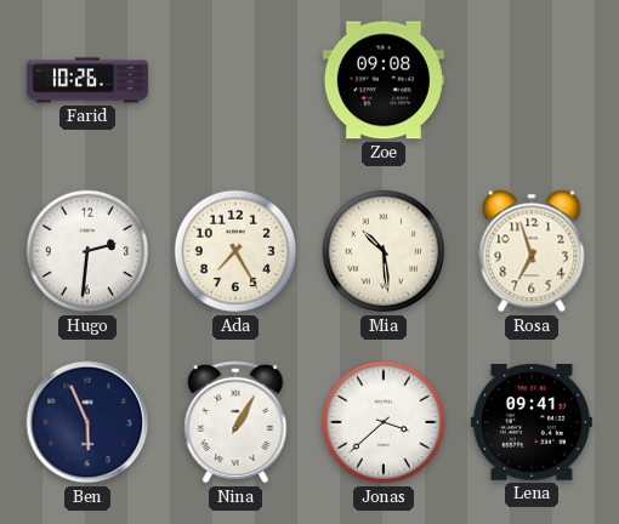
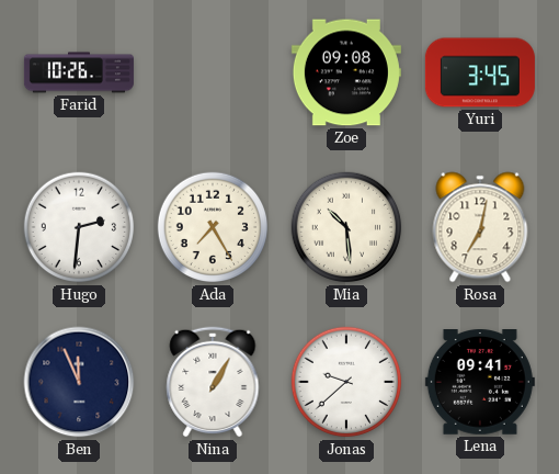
Yuri: none -> 3:45 (480, 72)
Rosa: 6:57 -> 7:02 (480, 227)
Ben: 5:56 -> 11:56 (79, 382)
Jonas: 3:38 -> 9:38 (346, 382)
